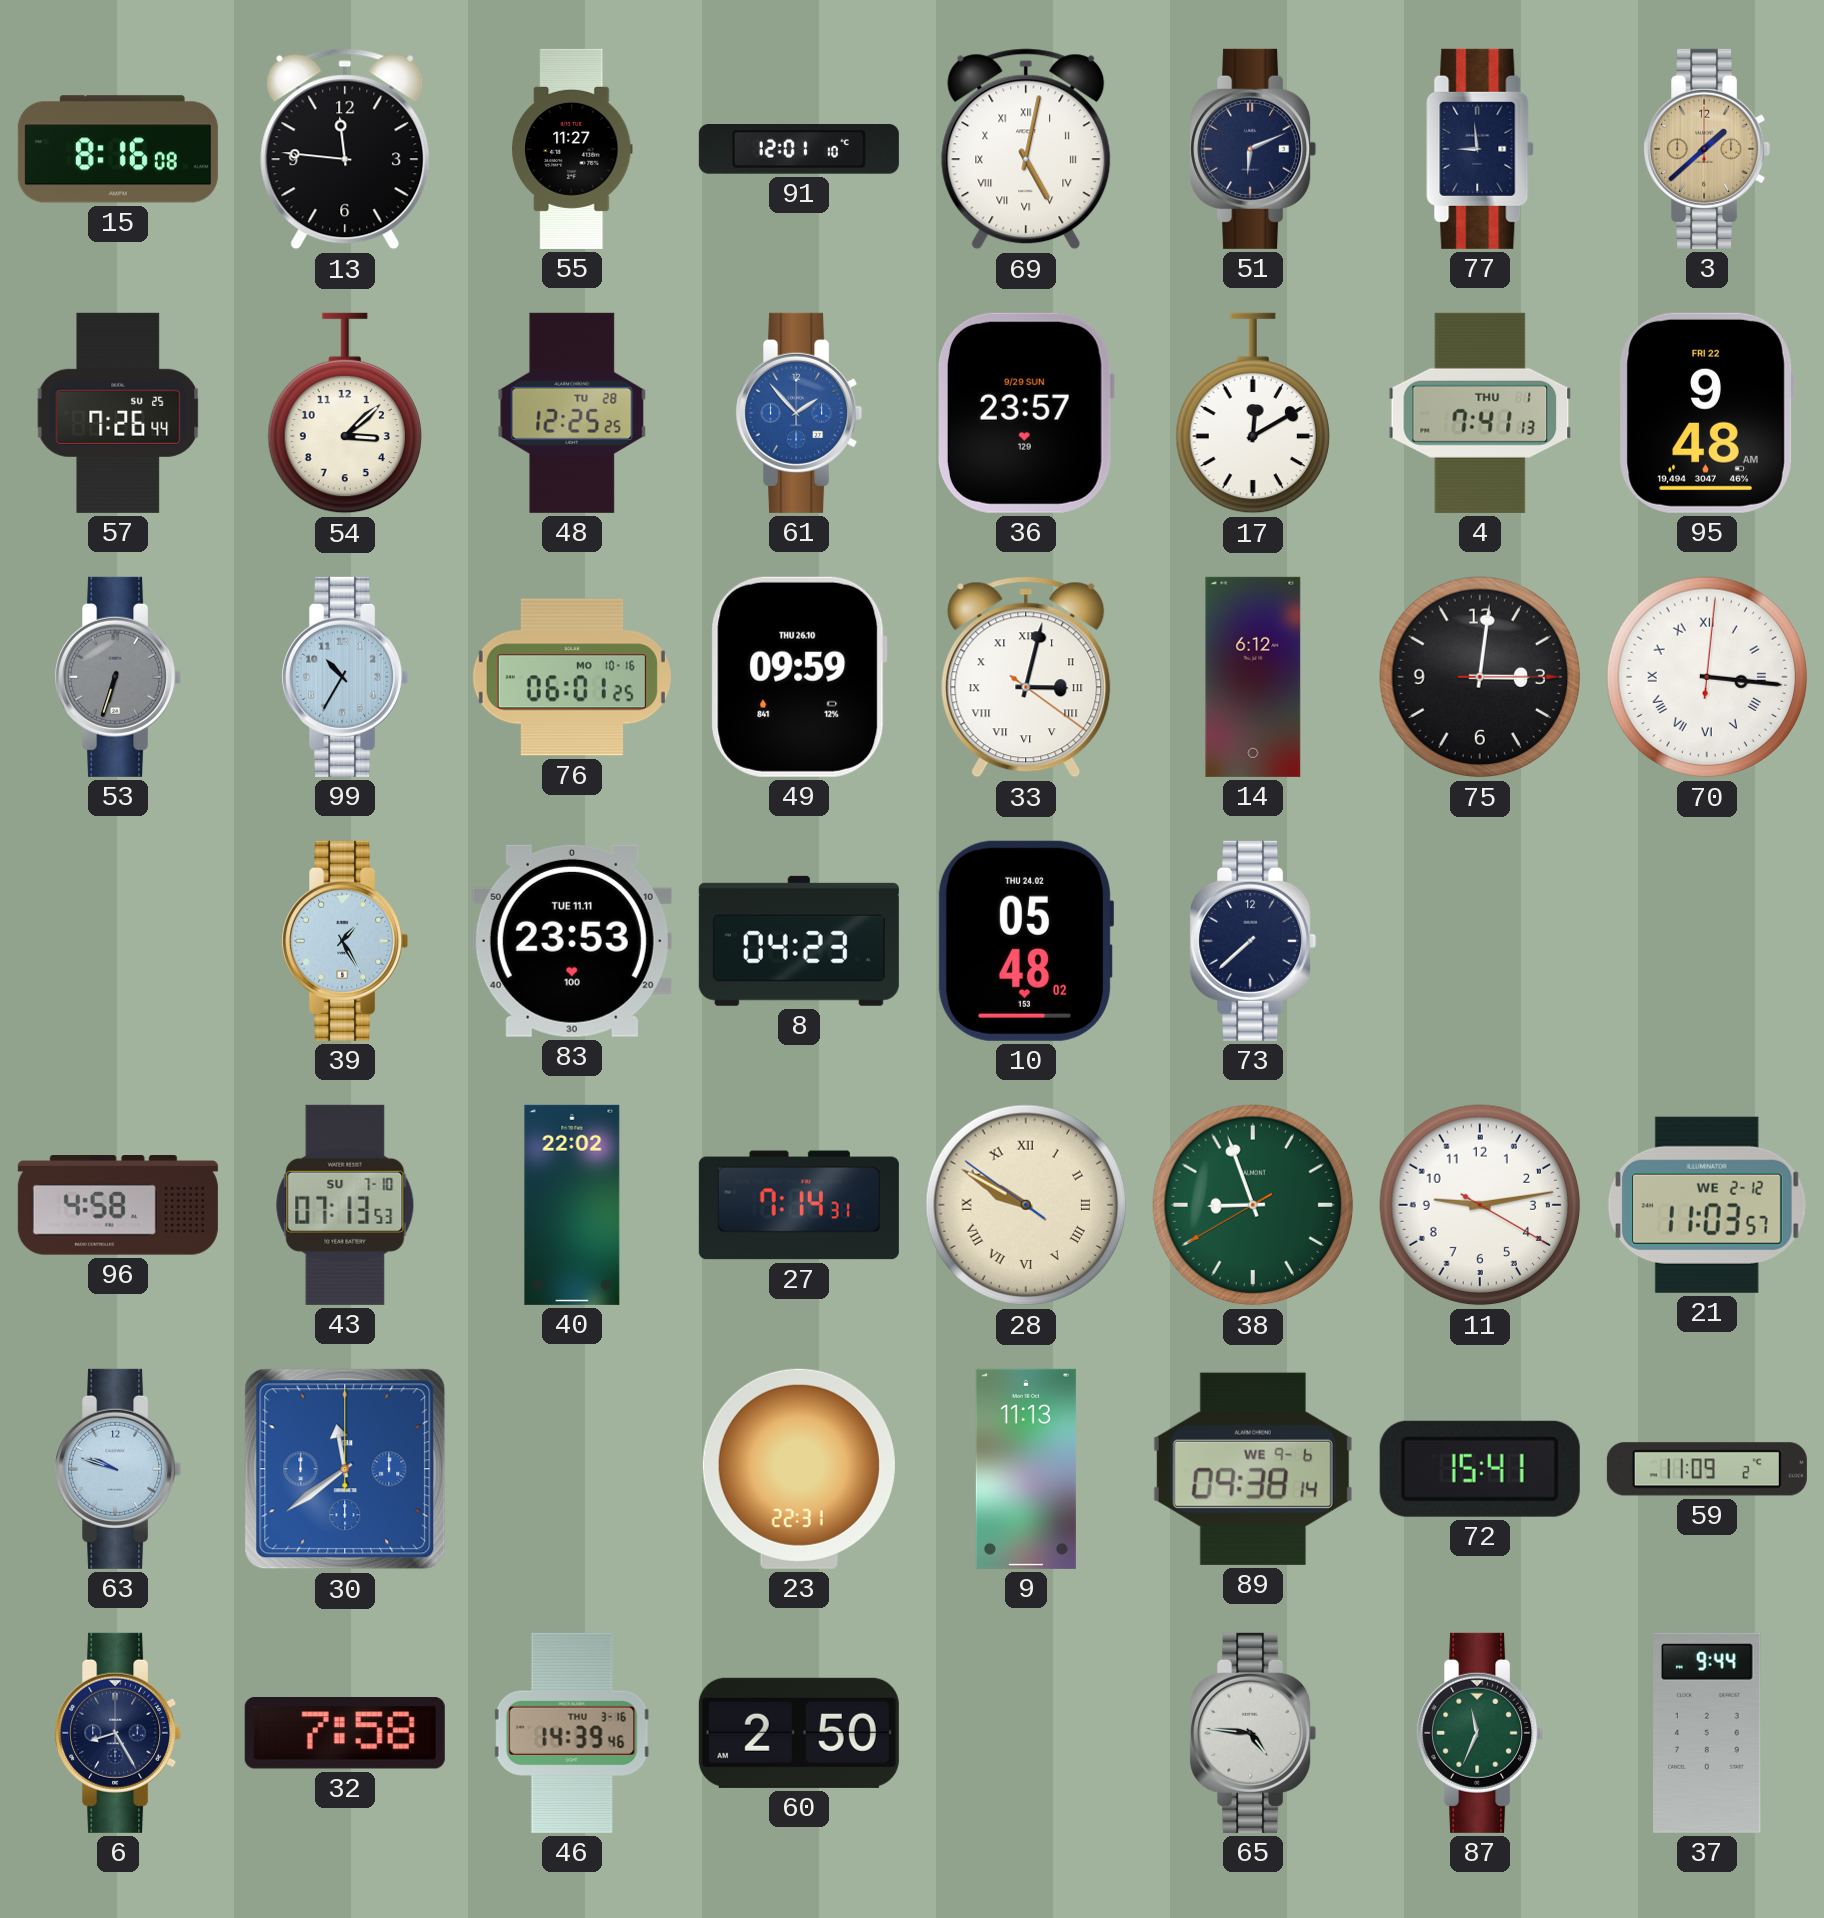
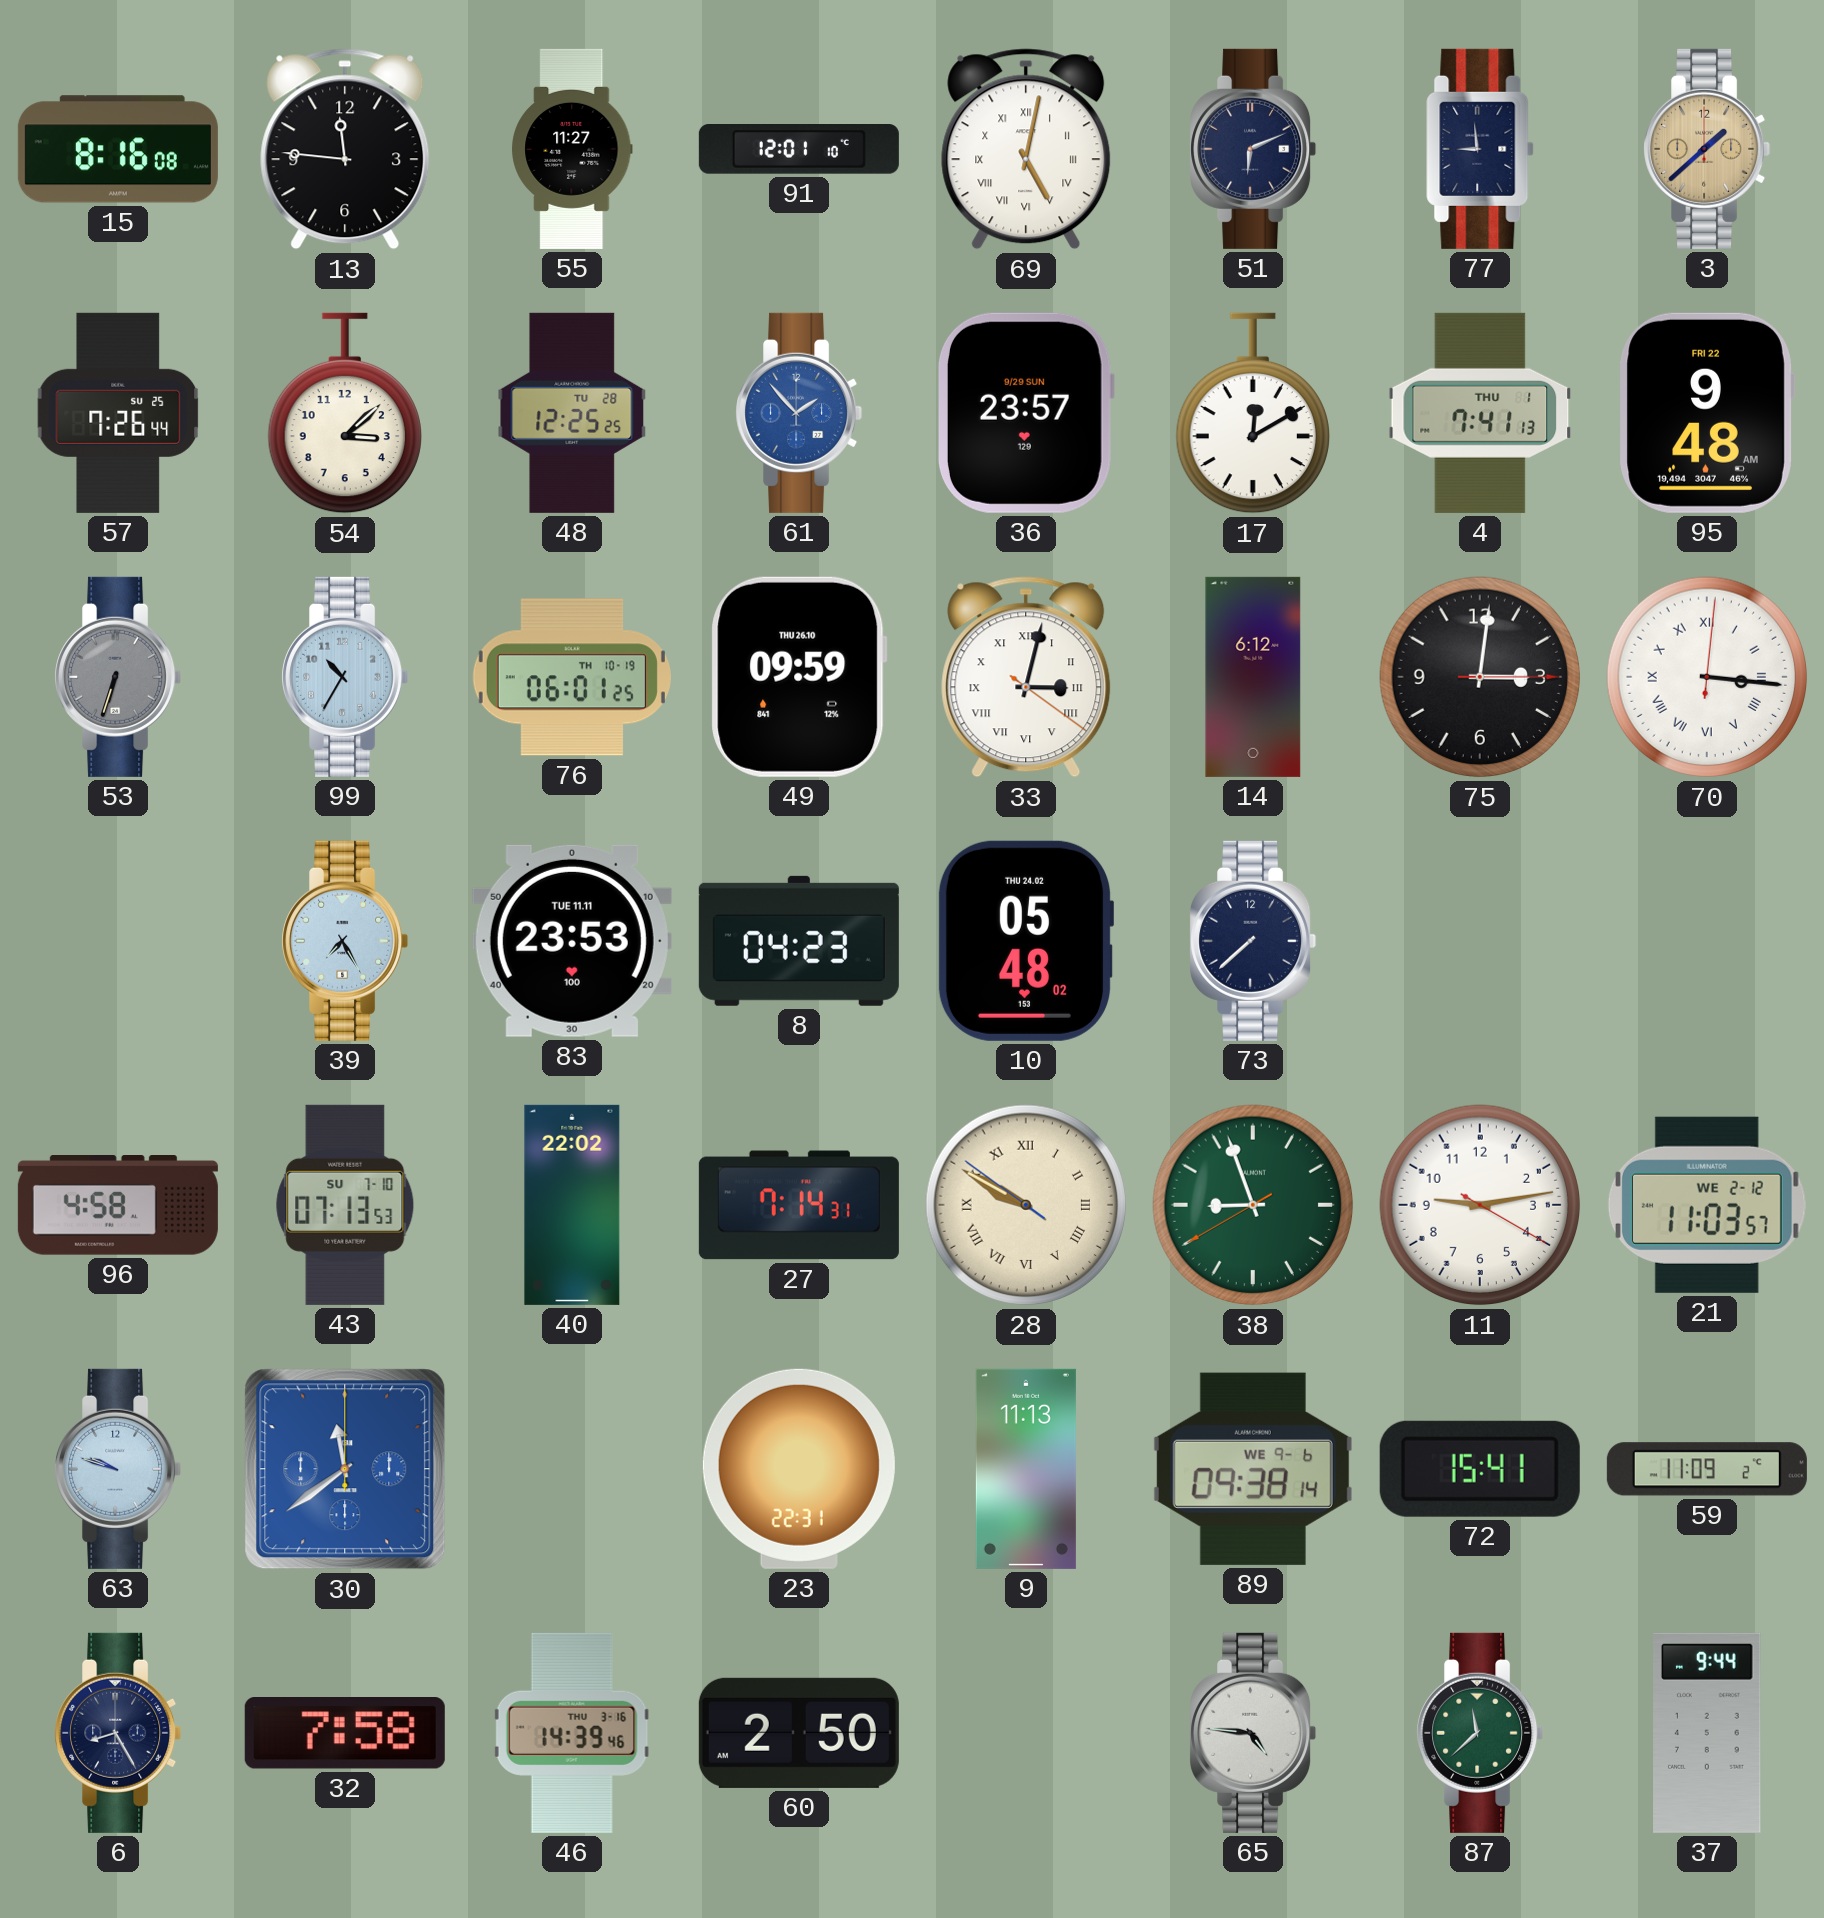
76 date: MO 10-16 -> TH 10-19 (572, 677)
39: 1:25 -> 7:25 (345, 941)
87: 11:34 -> 11:38 (1480, 1733)
